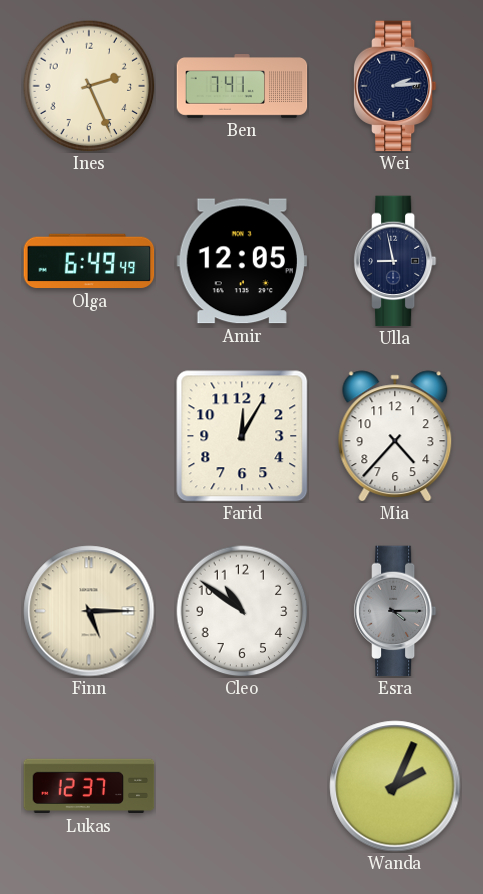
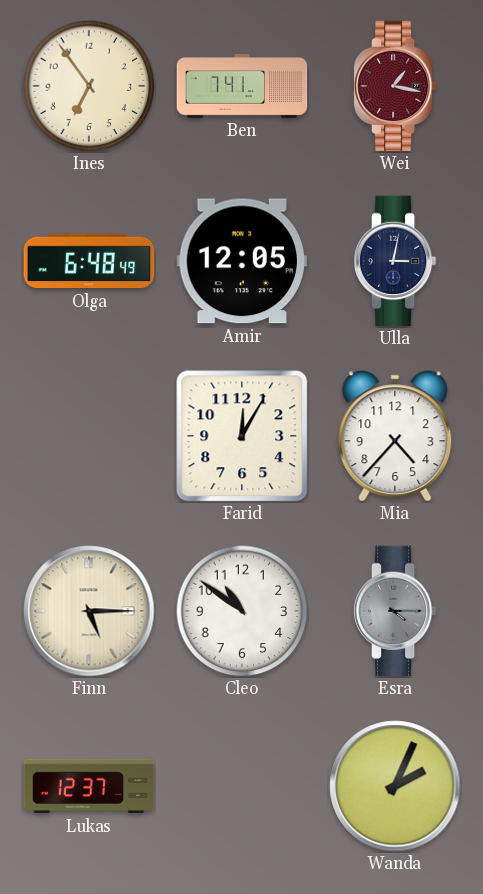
Ines: 2:26 -> 6:54 (89, 86)
Wei: 2:14 -> 1:17 (395, 86)
Wei dial: navy -> burgundy (395, 86)
Olga: 6:49 -> 6:48 (89, 261)
Ulla: 8:58 -> 3:02 (395, 261)
